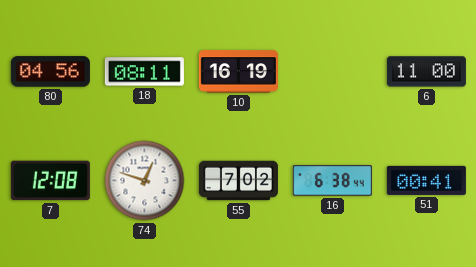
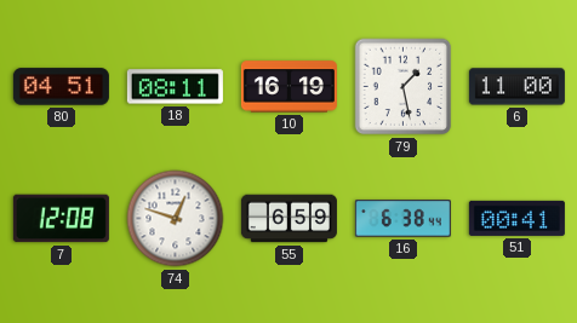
80: 04:56 -> 04:51 (61, 87)
79: none -> 1:28 (404, 87)
55: 7:02 -> 6:59 (288, 219)
